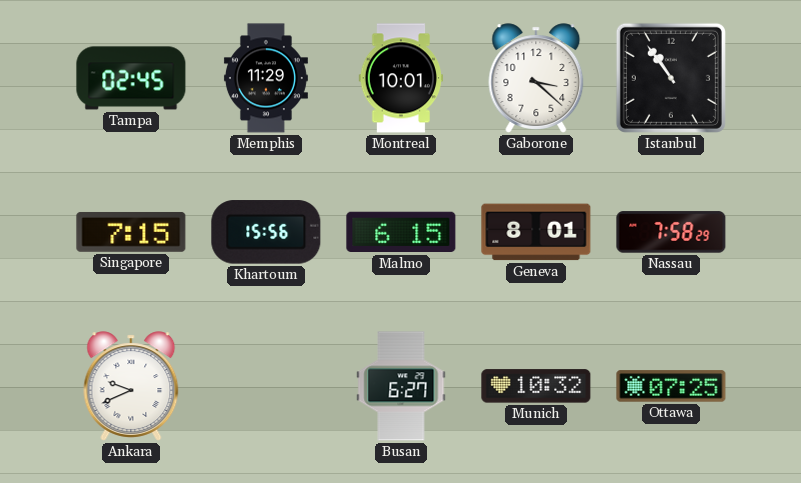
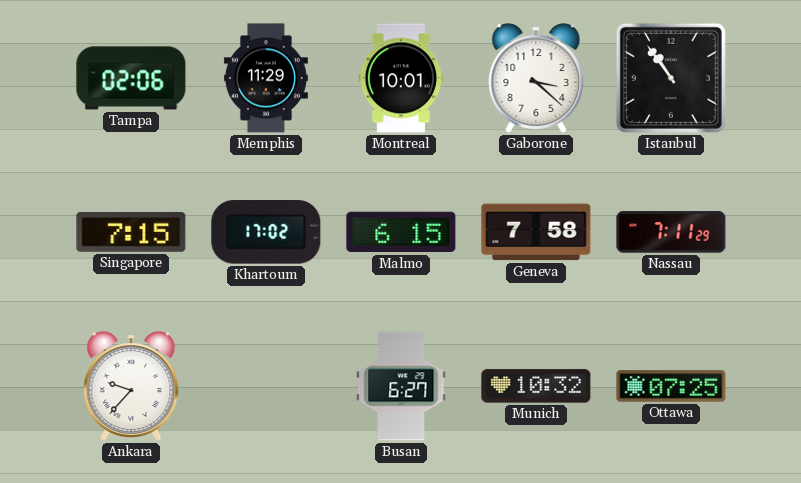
Tampa: 02:45 -> 02:06 (131, 78)
Khartoum: 15:56 -> 17:02 (266, 232)
Geneva: 8:01 -> 7:58 (536, 232)
Nassau: 7:58 -> 7:11 (671, 232)
Ankara: 9:41 -> 9:37 (131, 386)
